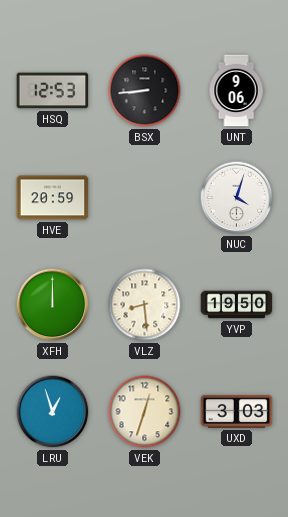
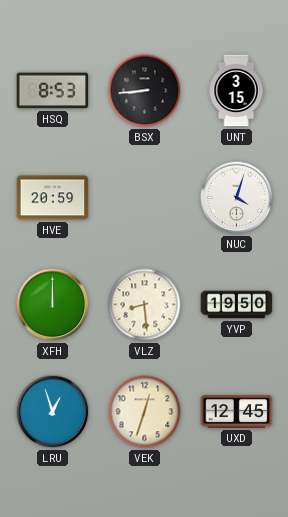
HSQ: 12:53 -> 8:53 (53, 91)
UNT: 9:06 -> 3:15 (236, 91)
UXD: 3:03 -> 12:45 (237, 411)
